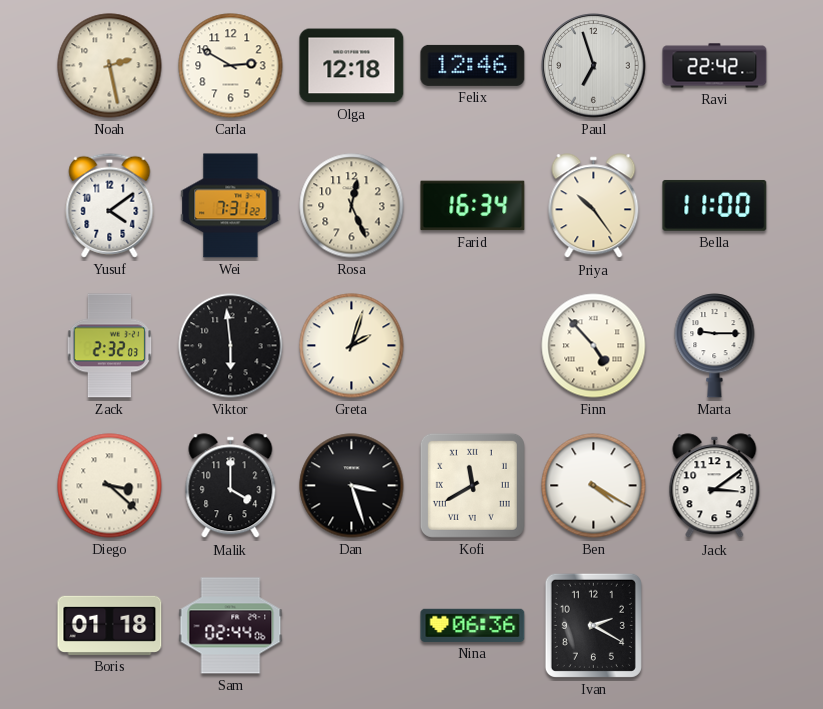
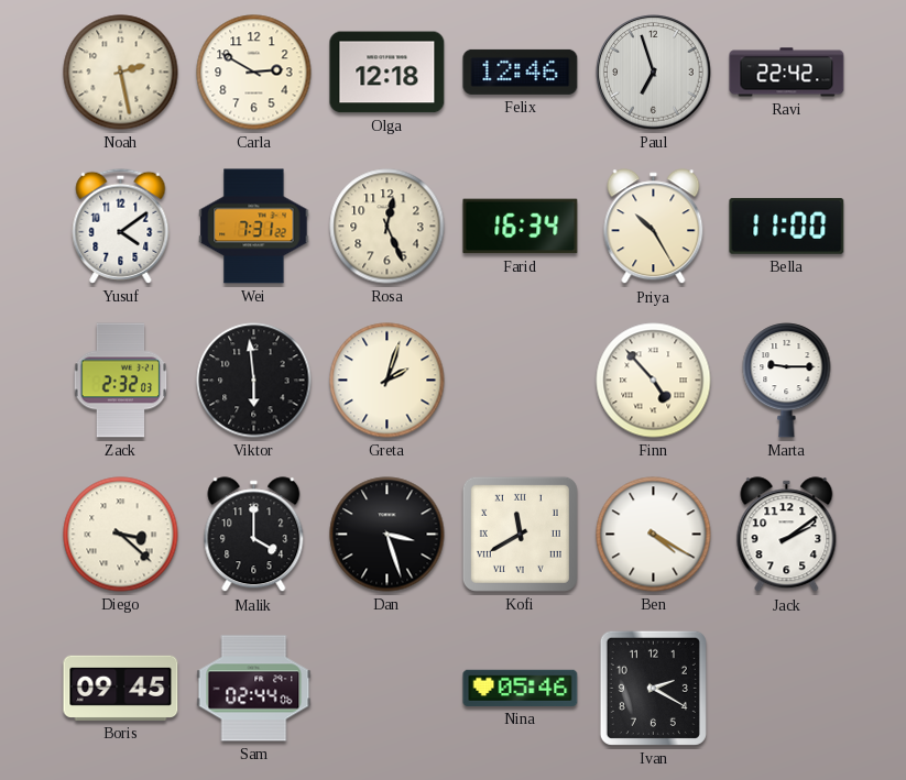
Priya: 10:24 -> 10:25 (654, 227)
Jack: 3:09 -> 2:09 (787, 535)
Boris: 01:18 -> 09:45 (121, 688)
Nina: 06:36 -> 05:46 (521, 688)
